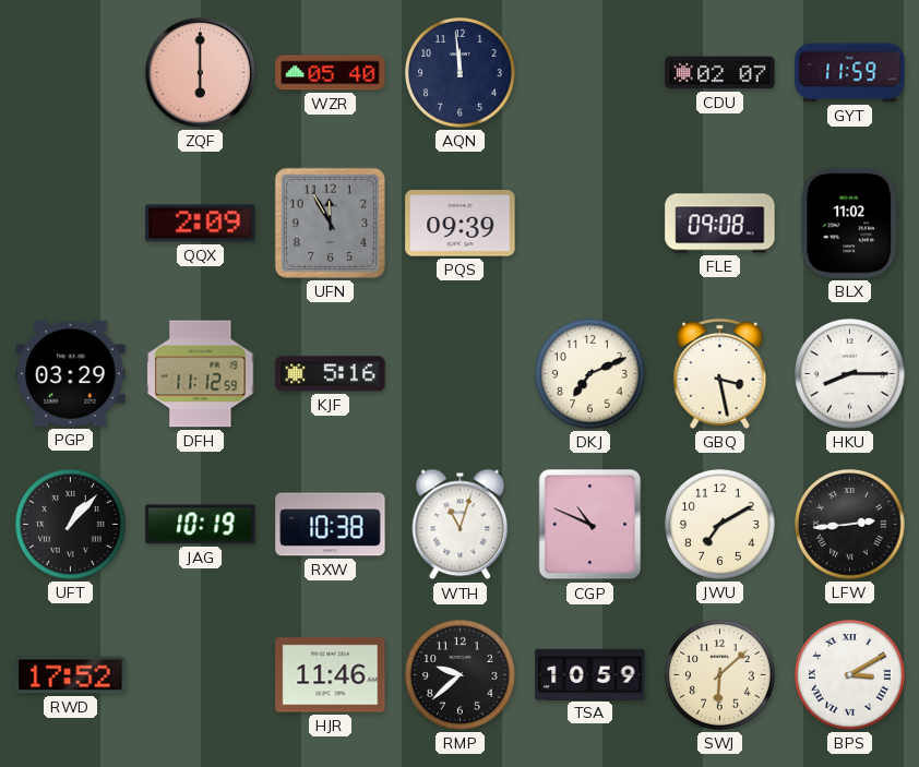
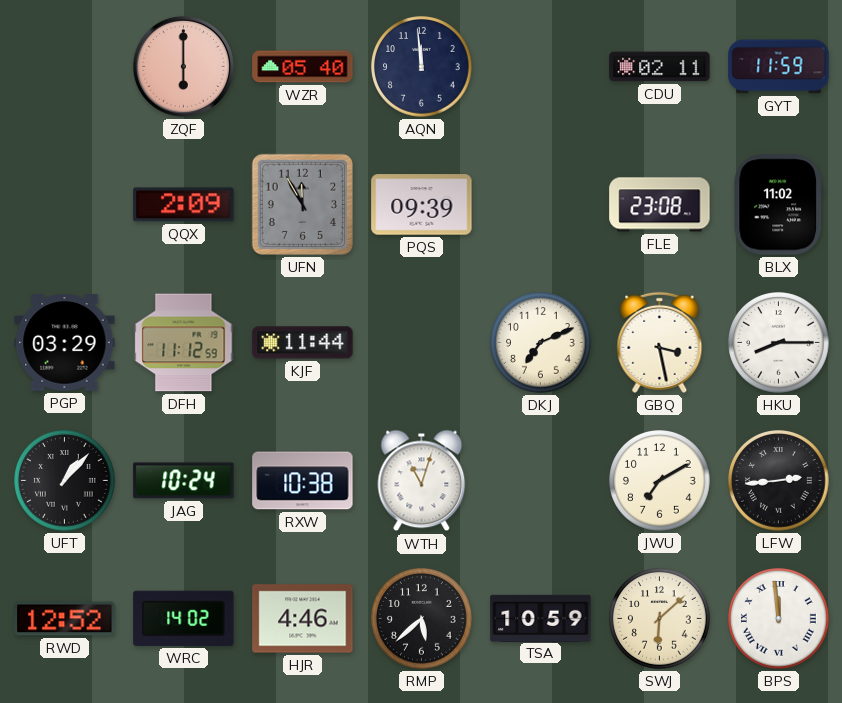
CDU: 02:07 -> 02:11 (660, 67)
FLE: 09:08 -> 23:08 (660, 205)
KJF: 5:16 -> 11:44 (303, 343)
JAG: 10:19 -> 10:24 (184, 481)
CGP: 10:49 -> none (590, 525)
RWD: 17:52 -> 12:52 (65, 619)
WRC: none -> 14:02 (184, 618)
HJR: 11:46 -> 4:46 (303, 619)
RMP: 9:38 -> 5:38 (422, 619)
BPS: 3:10 -> 11:59 (779, 619)
